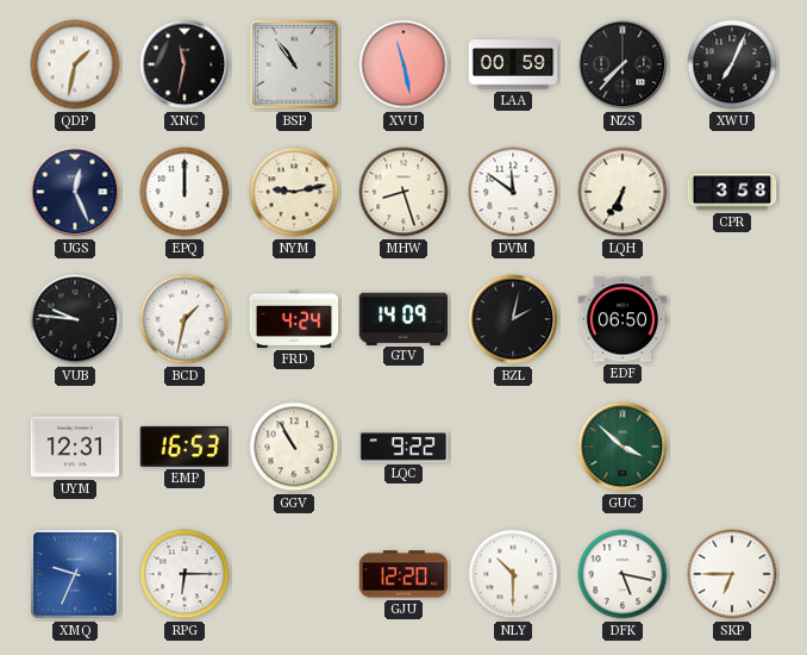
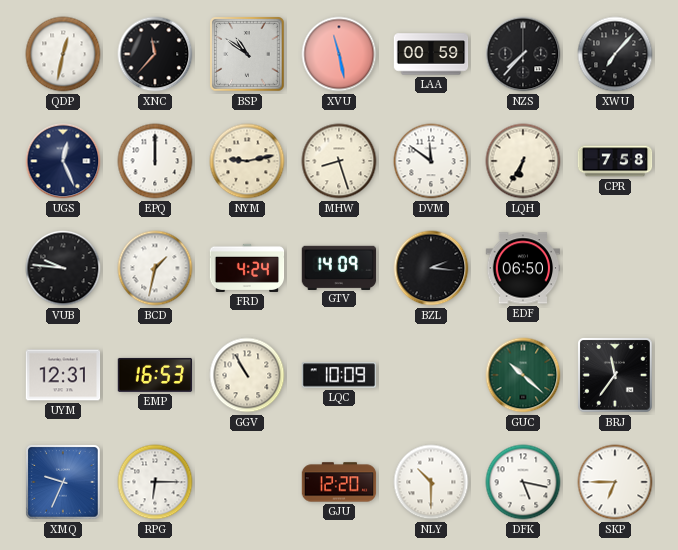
QDP: 1:32 -> 12:32 (63, 54)
XNC: 11:32 -> 11:37 (155, 54)
BSP: 10:54 -> 10:51 (247, 54)
XWU: 7:04 -> 7:07 (615, 54)
CPR: 3:58 -> 7:58 (615, 161)
BZL: 2:02 -> 2:16 (431, 268)
LQC: 9:22 -> 10:09 (339, 375)
GUC: 3:52 -> 10:22 (523, 375)
BRJ: none -> 11:36 (615, 375)
